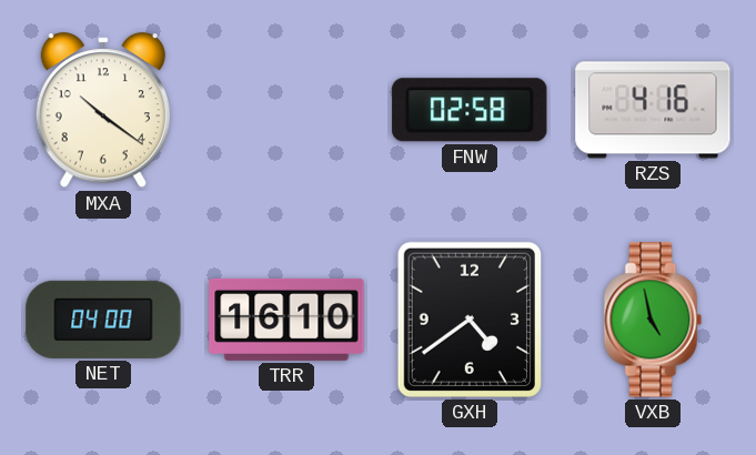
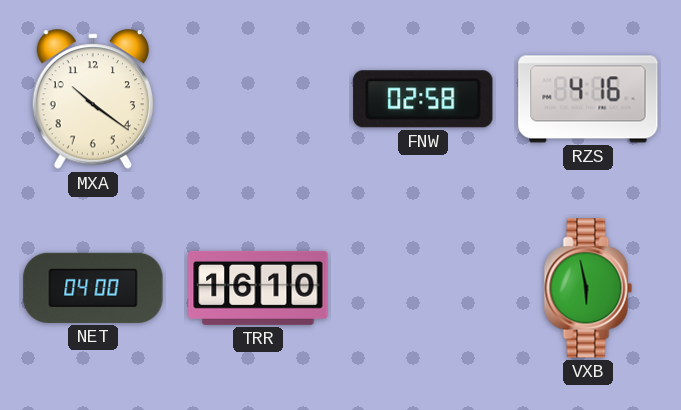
GXH: 4:39 -> none (470, 320)
VXB: 4:58 -> 5:58 (588, 288)
